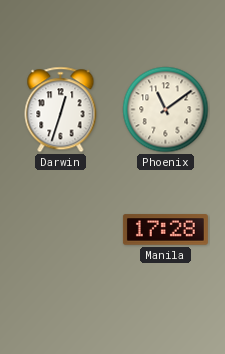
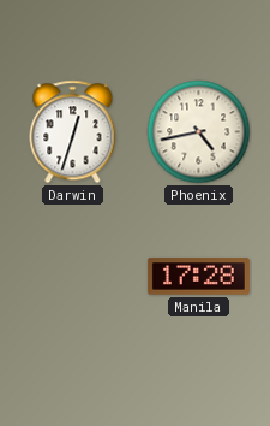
Phoenix: 11:09 -> 4:43 (199, 132)
